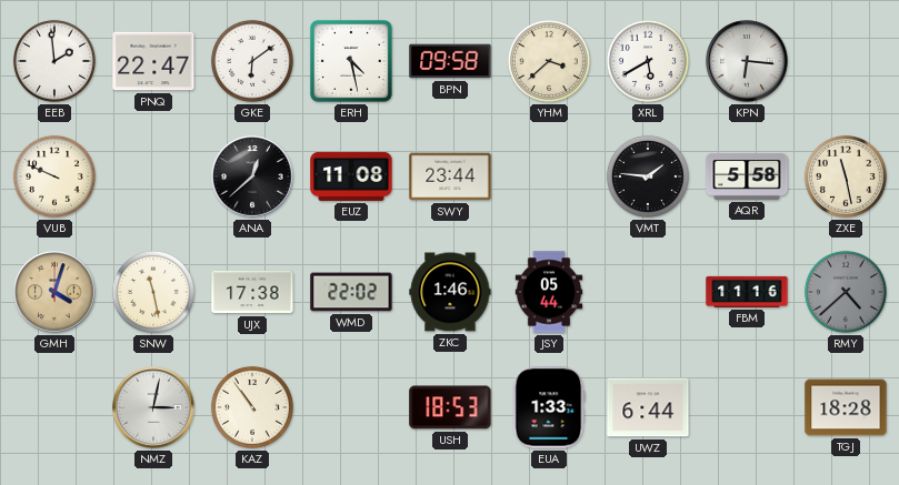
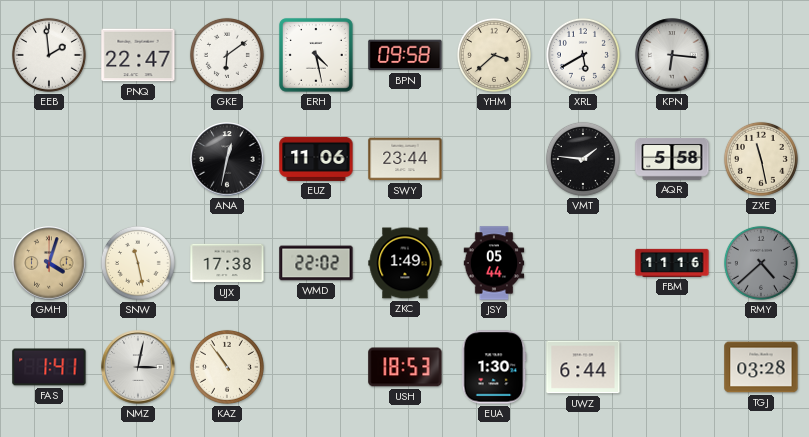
VUB: 9:49 -> none (54, 176)
ANA: 12:38 -> 12:32 (227, 159)
EUZ: 11:08 -> 11:06 (316, 159)
ZKC: 1:46 -> 1:49 (405, 263)
FAS: none -> 1:41 (49, 367)
EUA: 1:33 -> 1:30 (494, 367)
TGJ: 18:28 -> 03:28 (761, 367)
